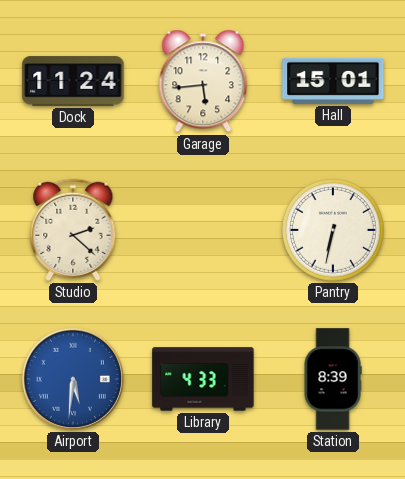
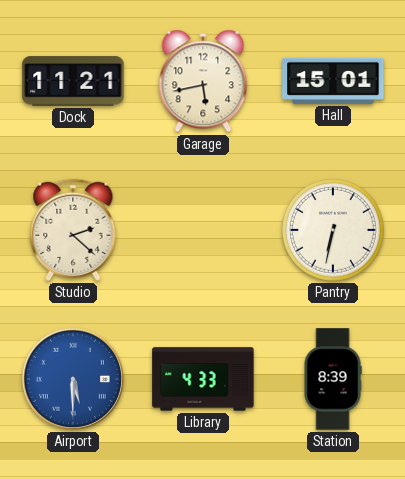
Dock: 11:24 -> 11:21 (73, 81)
Garage: 5:44 -> 5:43 (203, 81)
Airport: 5:31 -> 5:30 (73, 379)
